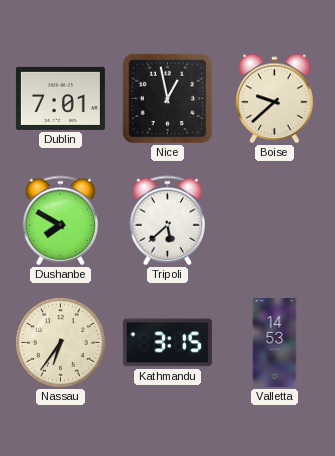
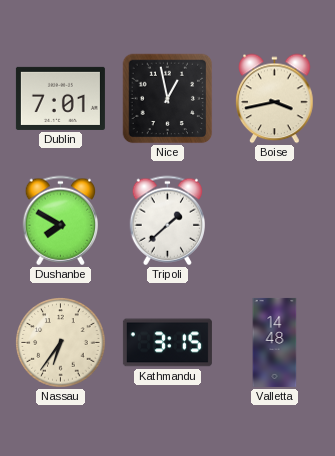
Boise: 9:38 -> 3:43 (275, 99)
Tripoli: 5:38 -> 1:38 (167, 221)
Valletta: 14:53 -> 14:48 (275, 342)
